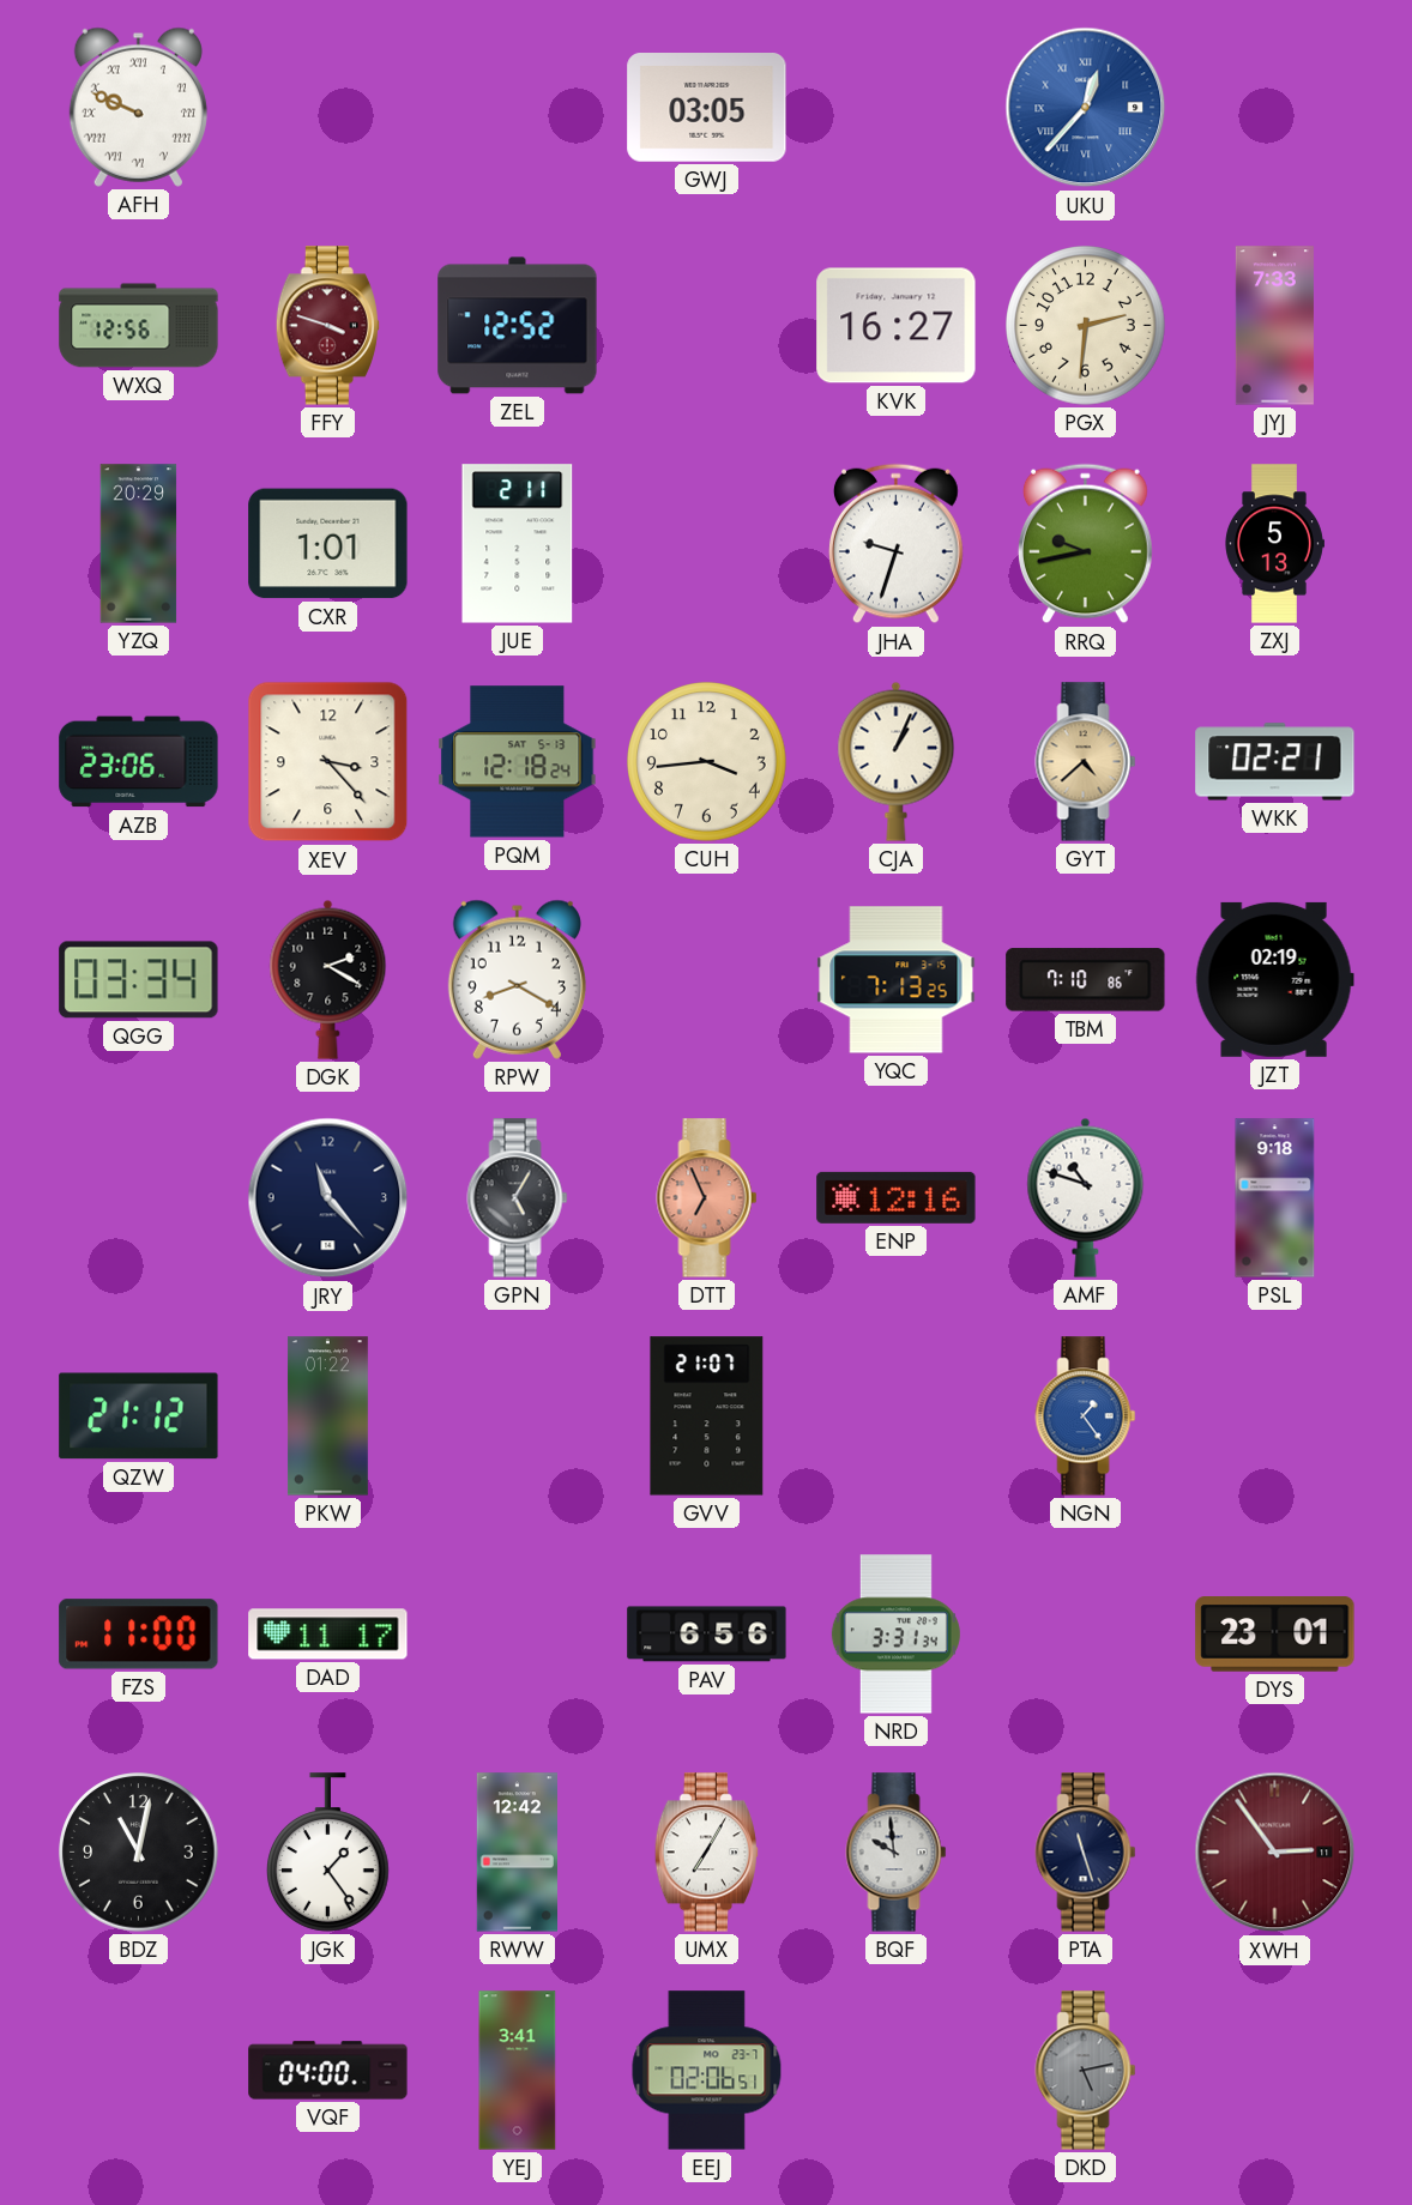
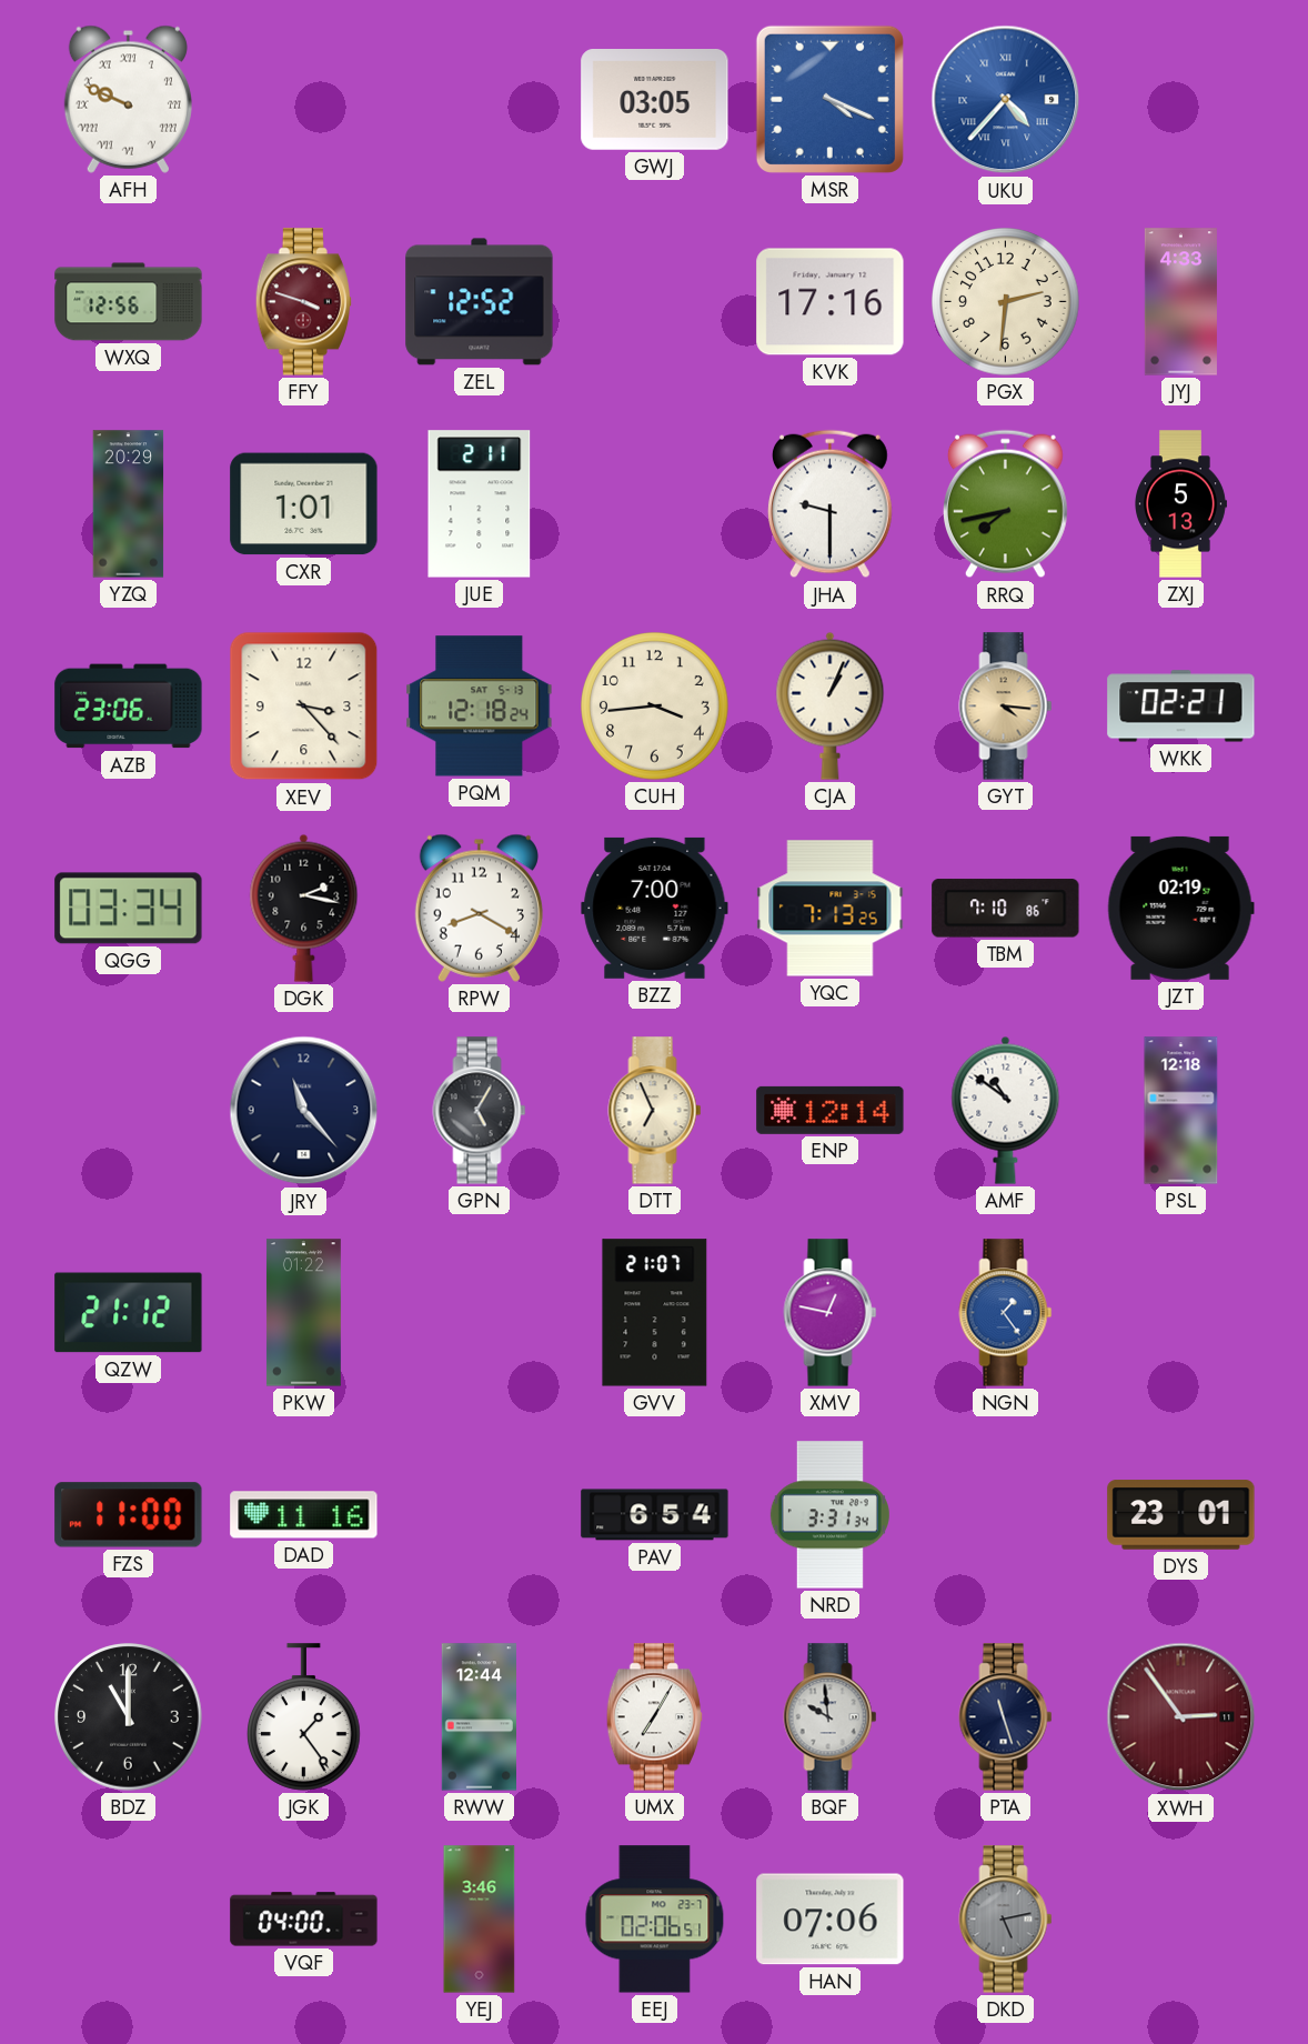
MSR: none -> 4:19 (829, 99)
UKU: 12:37 -> 4:37 (1006, 100)
KVK: 16:27 -> 17:16 (831, 302)
JYJ: 7:33 -> 4:33 (1180, 302)
JHA: 9:33 -> 9:30 (829, 504)
RRQ: 9:43 -> 7:43 (1005, 504)
GYT: 4:38 -> 4:16 (1006, 707)
DGK: 2:20 -> 2:17 (304, 908)
BZZ: none -> 7:00 (655, 908)
DTT dial: salmon -> cream (655, 1111)
ENP: 12:16 -> 12:14 (831, 1110)
AMF: 10:48 -> 10:51 (1006, 1110)
PSL: 9:18 -> 12:18 (1181, 1111)
XMV: none -> 12:47 (831, 1313)
DAD: 11:17 -> 11:16 (304, 1515)
PAV: 6:56 -> 6:54 (655, 1515)
BDZ: 11:02 -> 11:00 (129, 1717)
RWW: 12:42 -> 12:44 (479, 1717)
YEJ: 3:41 -> 3:46 (480, 1920)
HAN: none -> 07:06 (831, 1920)
